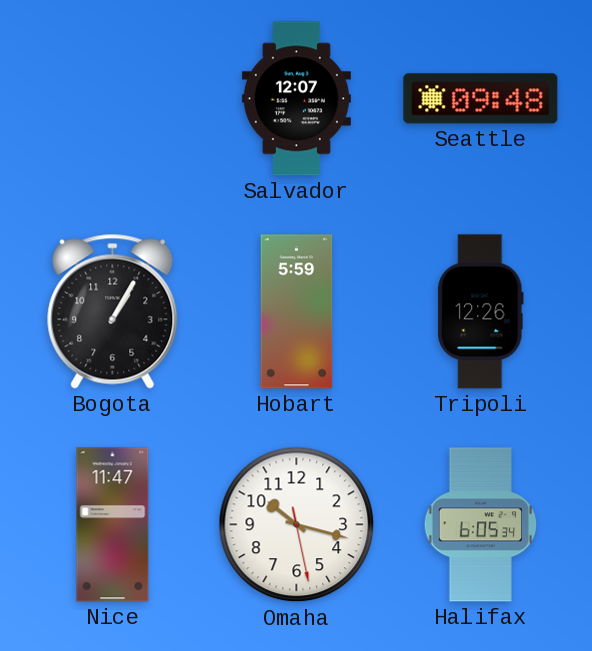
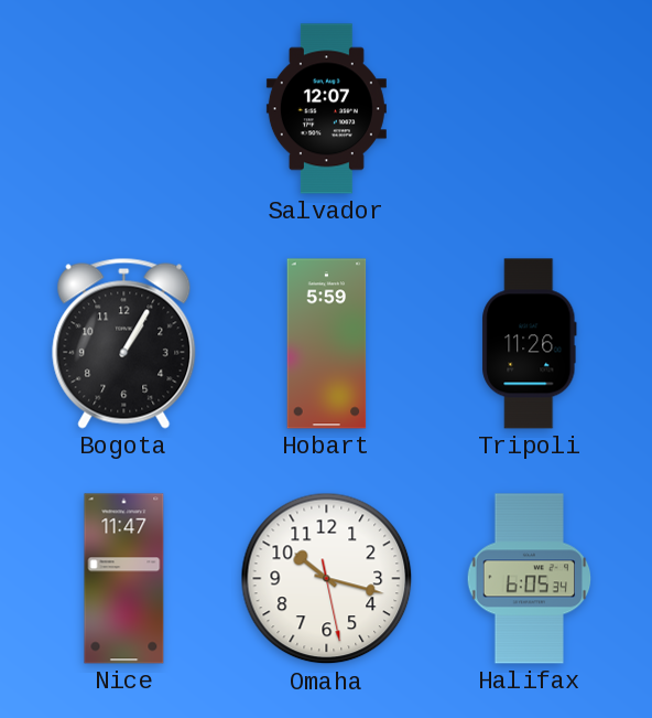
Seattle: 09:48 -> none (481, 99)
Tripoli: 12:26 -> 11:26 (530, 344)
